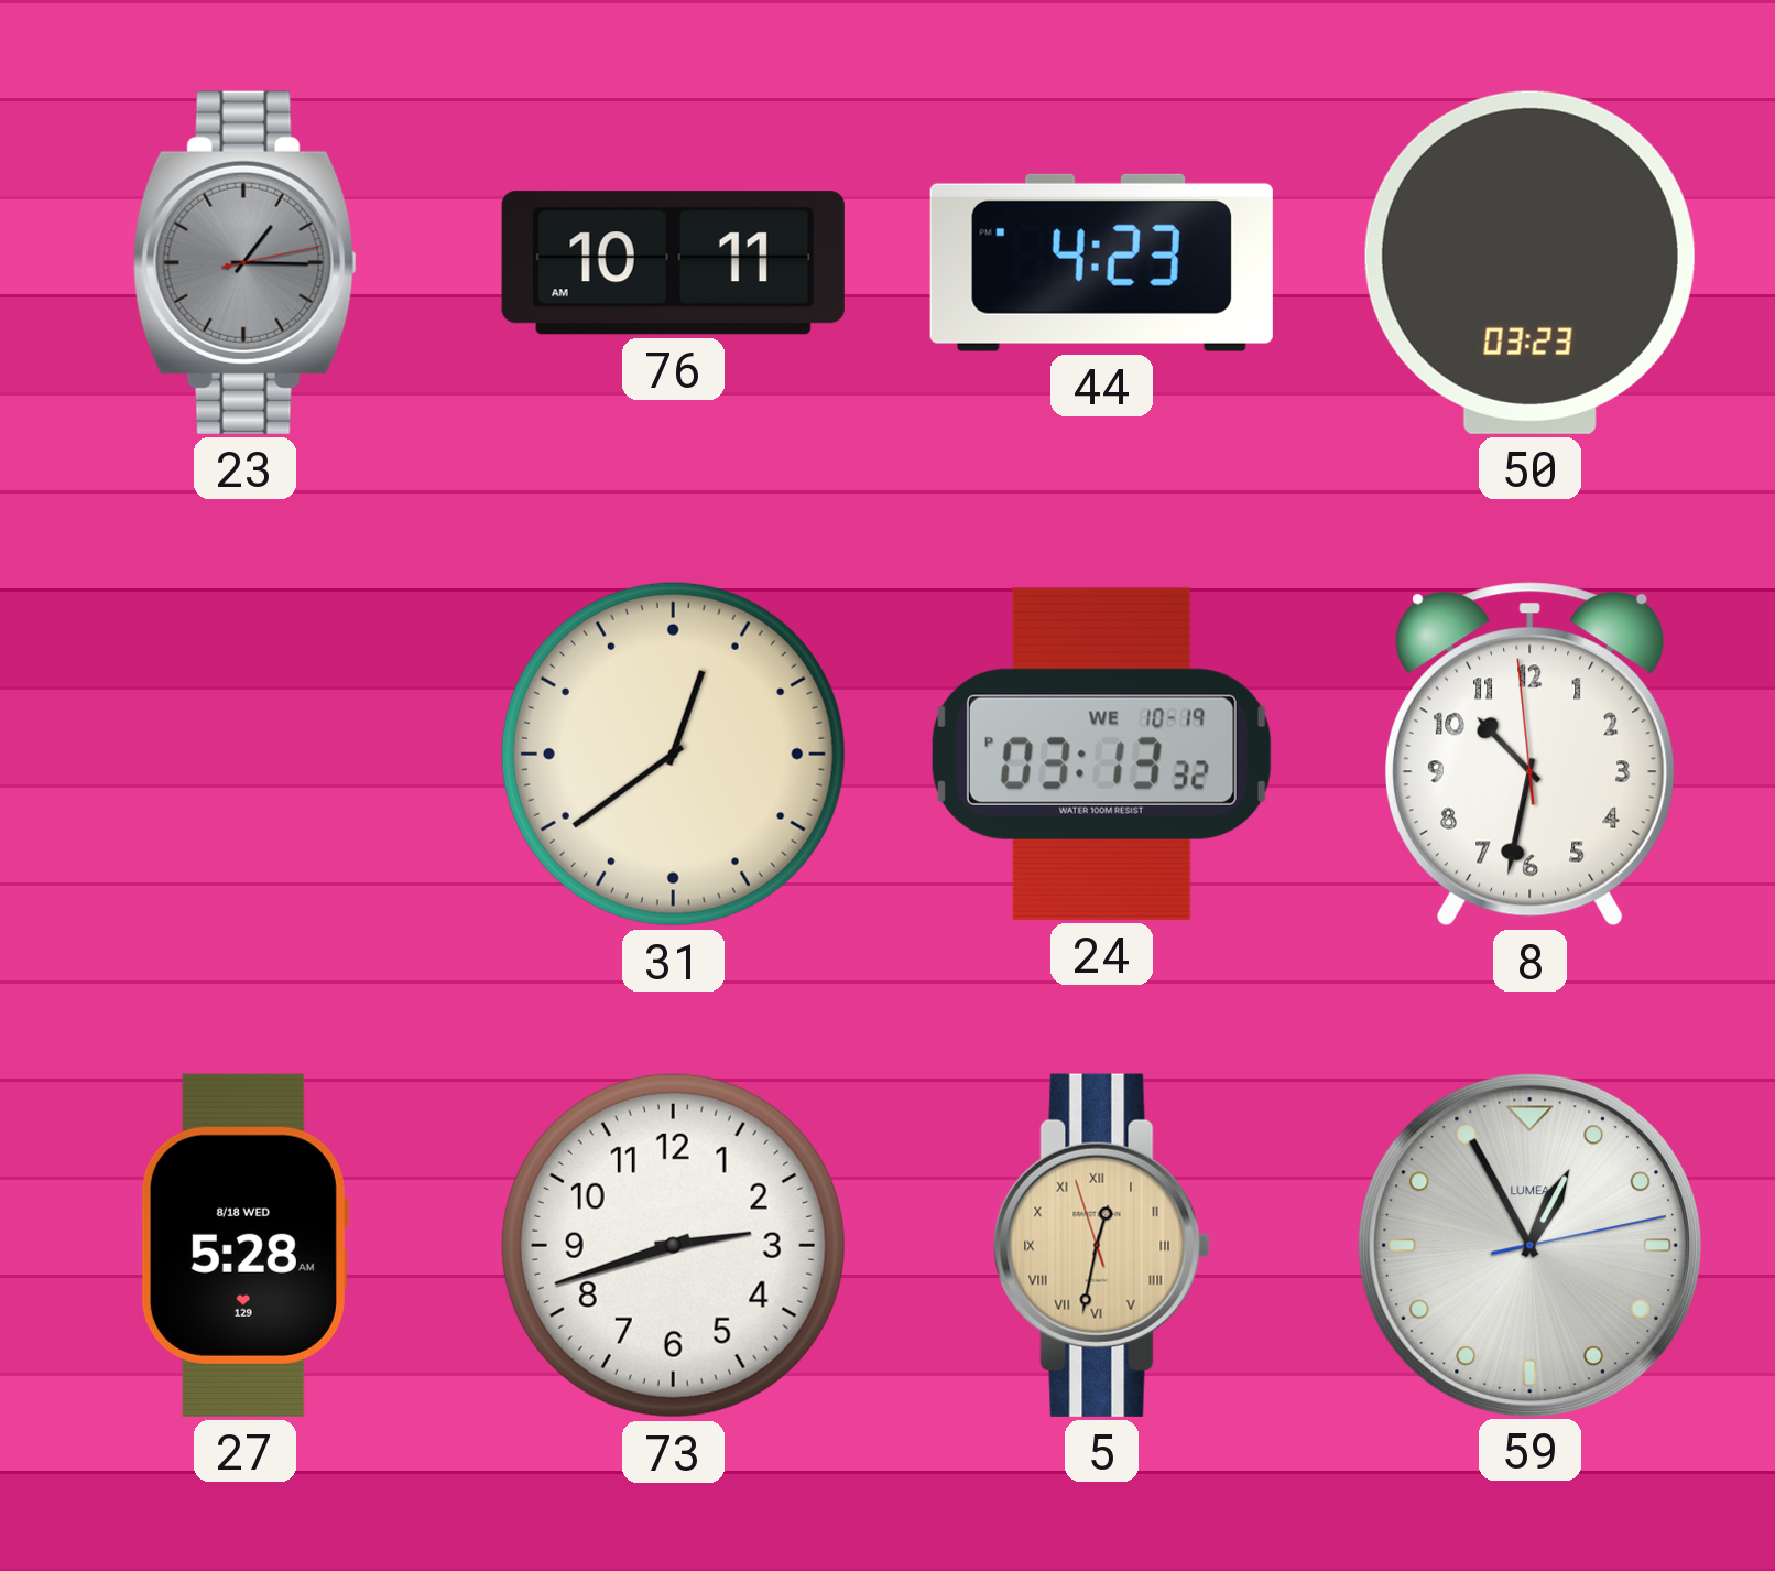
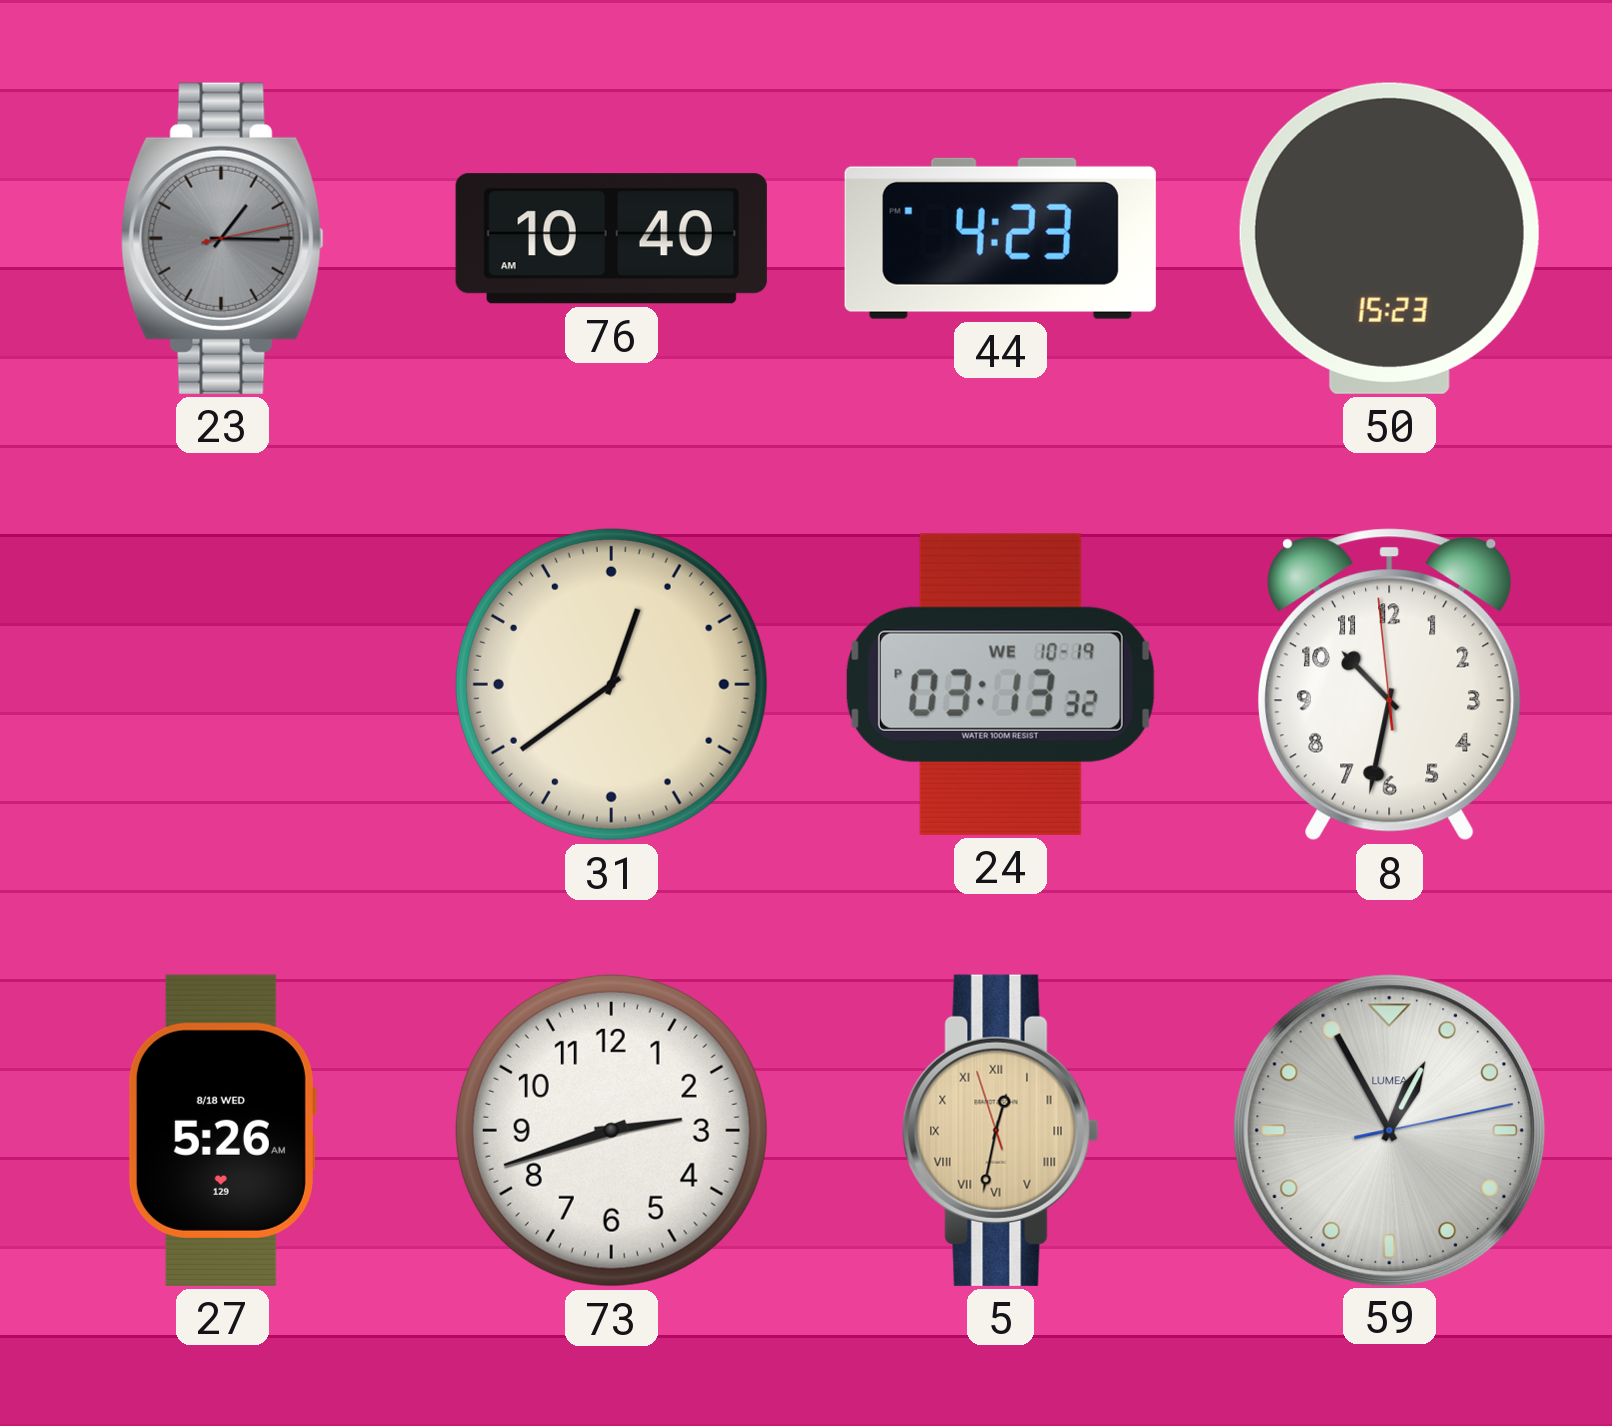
76: 10:11 -> 10:40 (611, 239)
50: 03:23 -> 15:23 (1389, 238)
27: 5:28 -> 5:26 (222, 1130)
